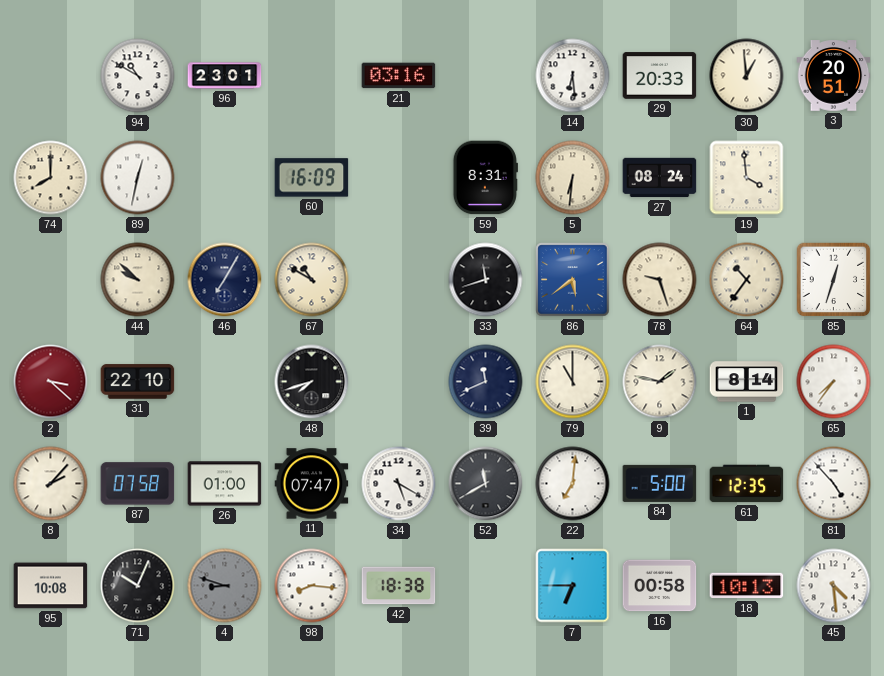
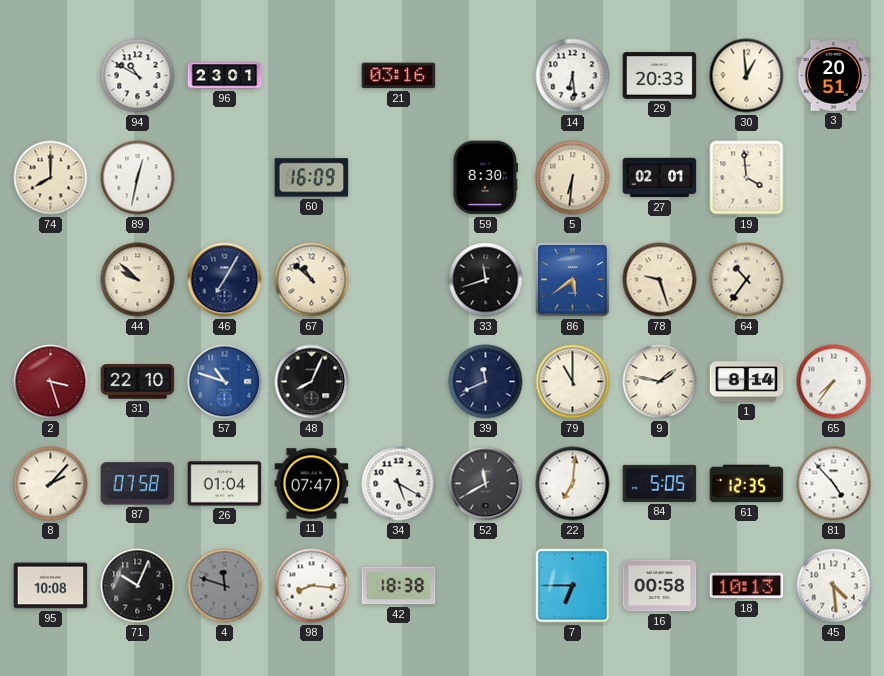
59: 8:31 -> 8:30 (485, 178)
27: 08:24 -> 02:01 (660, 178)
67: 10:50 -> 10:52 (312, 280)
85: 12:33 -> none (834, 280)
2: 3:22 -> 3:27 (51, 382)
57: none -> 10:48 (225, 382)
48: 7:42 -> 8:04 (312, 382)
26: 01:00 -> 01:04 (225, 484)
84: 5:00 -> 5:05 (660, 483)
4: 8:48 -> 11:48 (225, 586)
